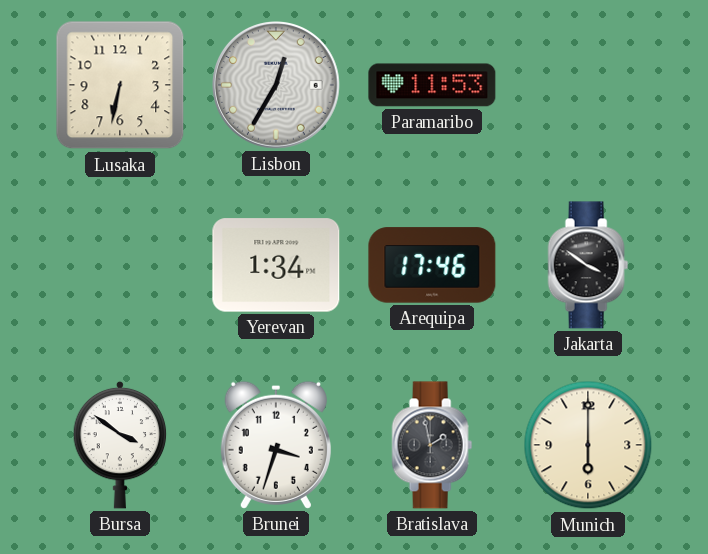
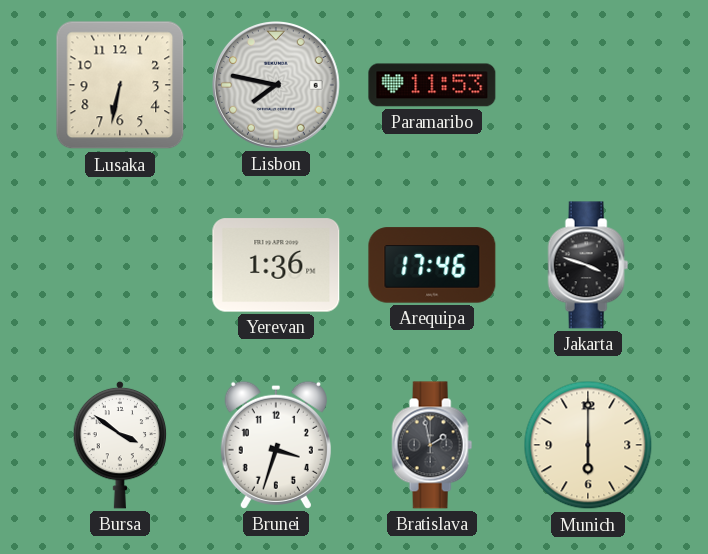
Lisbon: 12:35 -> 7:47 (277, 86)
Yerevan: 1:34 -> 1:36 (276, 265)
Jakarta: 3:51 -> 3:48 (588, 265)
